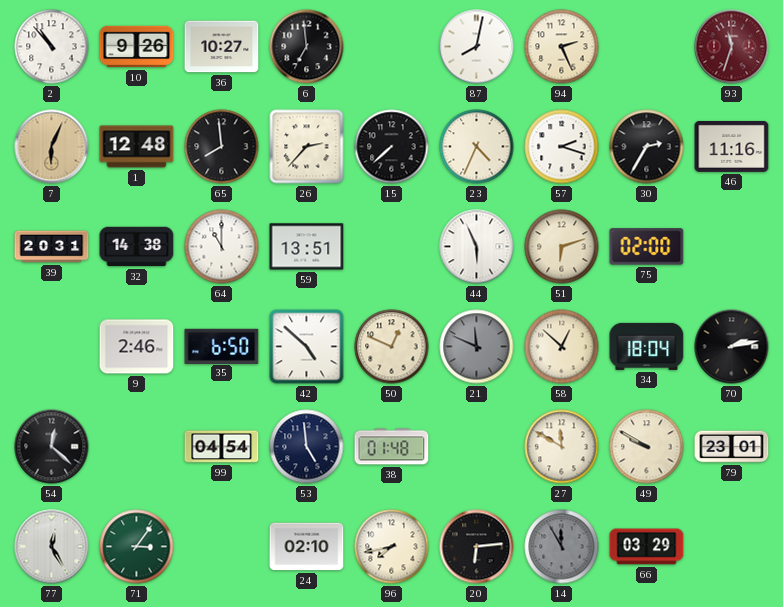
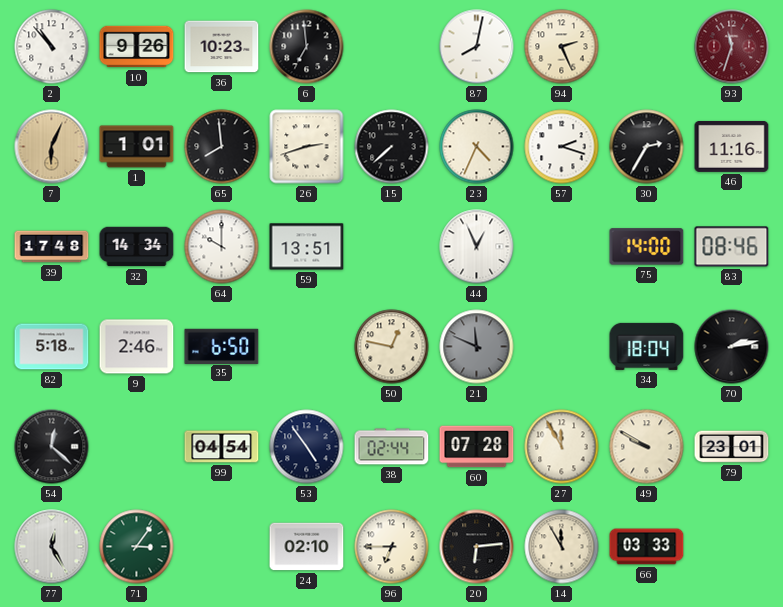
36: 10:27 -> 10:23 (222, 47)
1: 12:48 -> 1:01 (137, 147)
26: 2:37 -> 2:42 (307, 147)
39: 20:31 -> 17:48 (52, 247)
32: 14:38 -> 14:34 (137, 247)
64: 11:00 -> 10:00 (222, 247)
44: 5:56 -> 12:56 (477, 247)
51: 6:12 -> none (562, 247)
75: 02:00 -> 14:00 (647, 247)
83: none -> 08:46 (732, 247)
82: none -> 5:18 (52, 347)
42: 4:52 -> none (307, 347)
50: 12:49 -> 12:47 (392, 347)
58: 12:52 -> none (562, 347)
53: 4:59 -> 4:54 (307, 447)
38: 01:48 -> 02:44 (392, 447)
60: none -> 07:28 (477, 447)
27: 11:50 -> 11:55 (562, 447)
96: 7:43 -> 6:45 (392, 547)
14 dial: grey -> cream (562, 547)
66: 03:29 -> 03:33 (647, 547)
